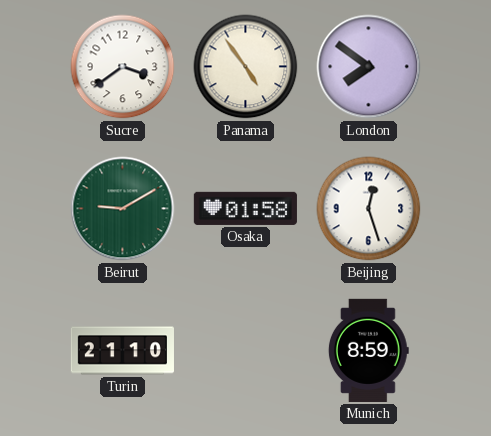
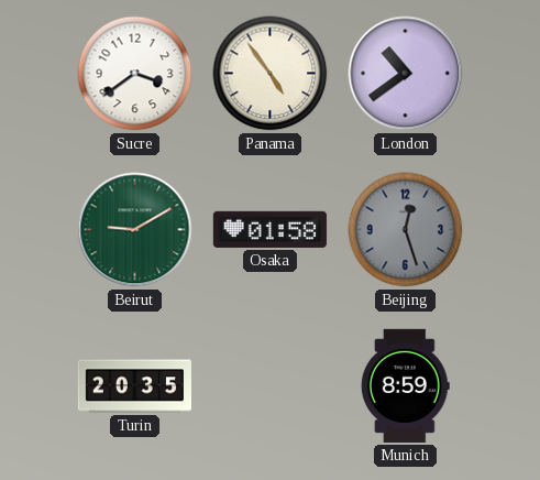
London: 7:51 -> 10:39 (406, 74)
Beijing dial: white -> grey (406, 230)
Turin: 21:10 -> 20:35 (134, 386)
